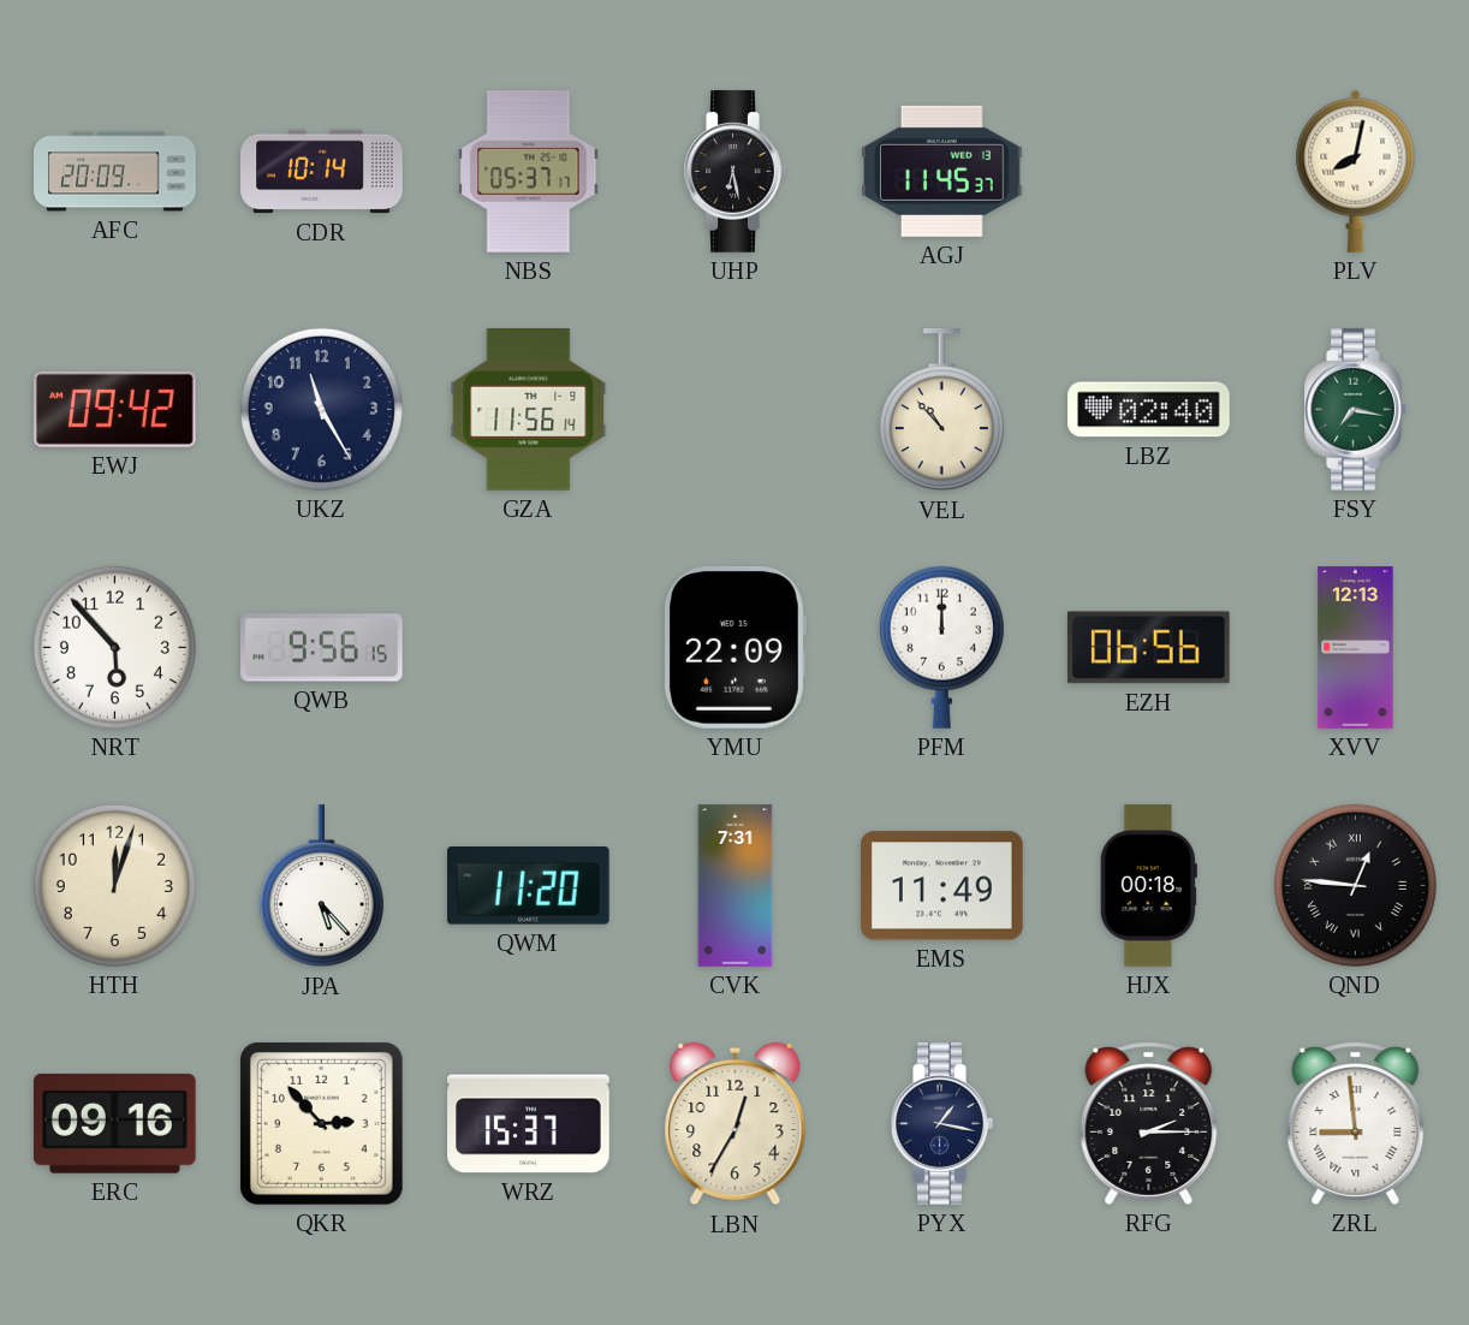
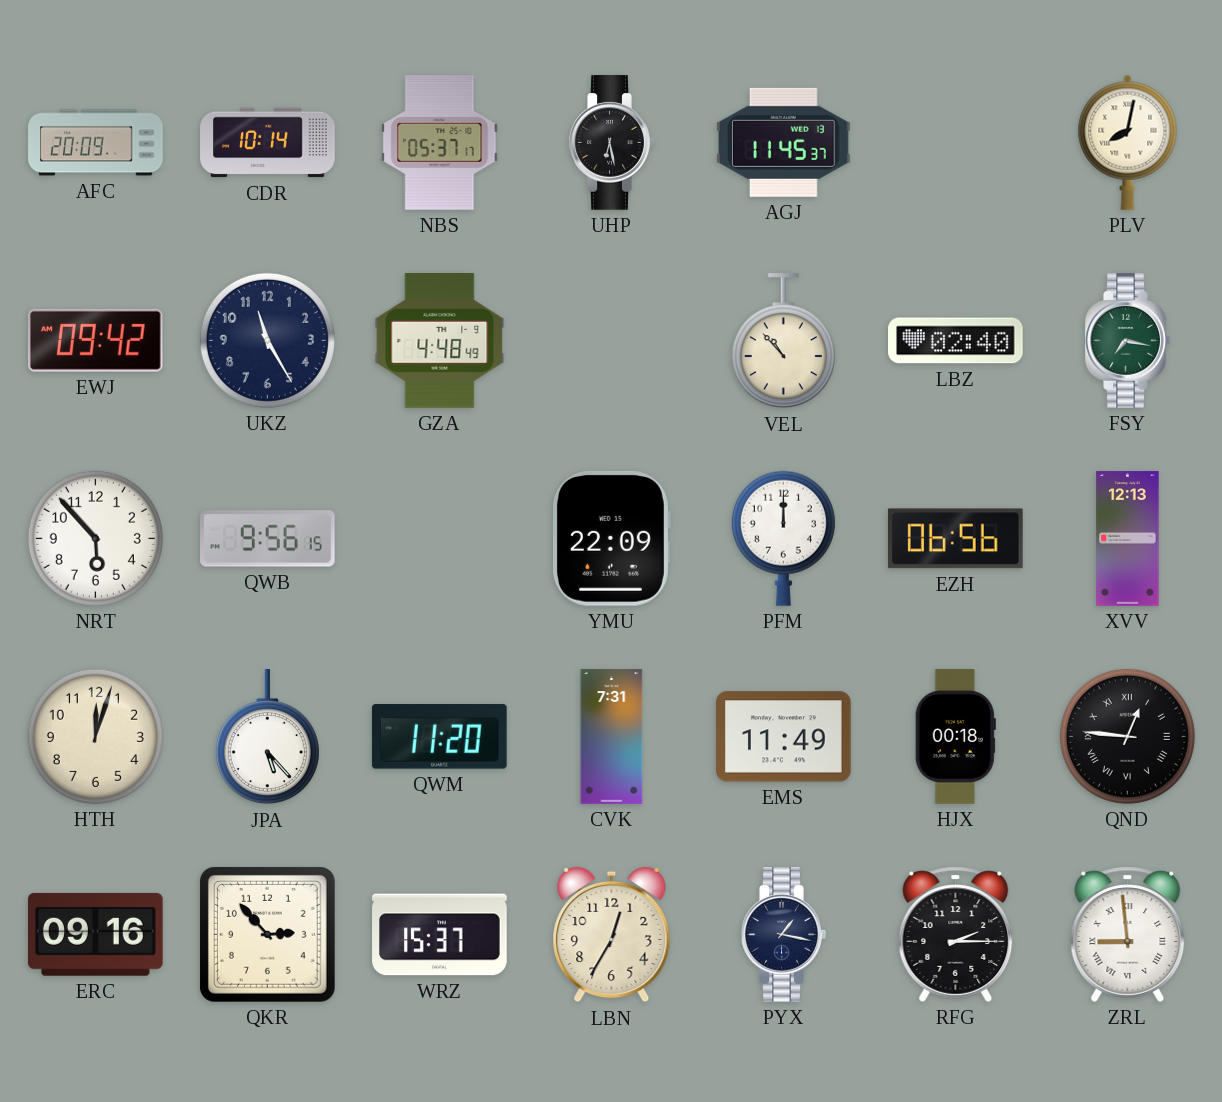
GZA: 11:56 -> 4:48 (440, 341)
